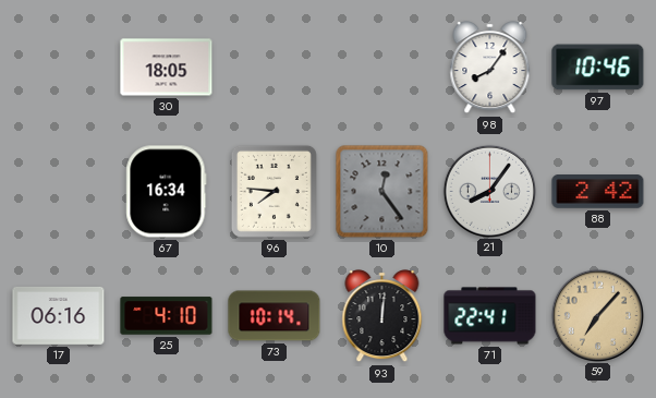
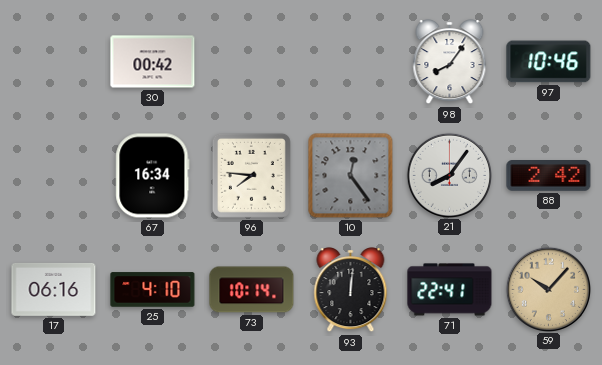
30: 18:05 -> 00:42 (153, 62)
59: 7:07 -> 10:07 (548, 289)
